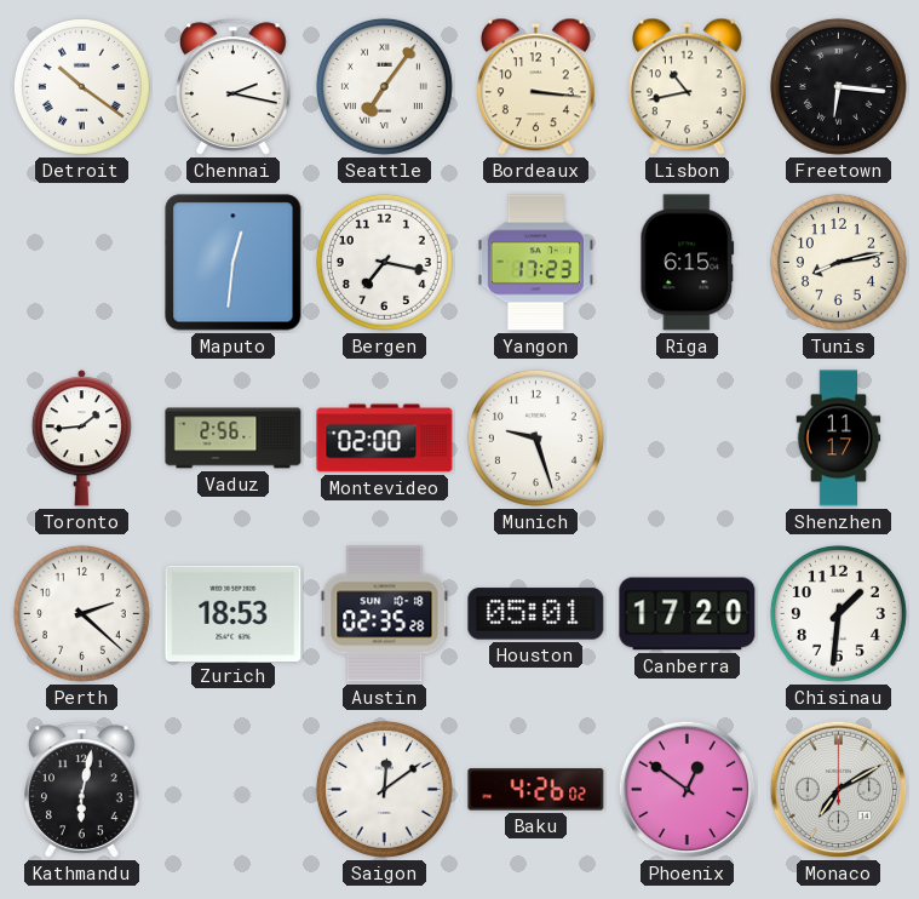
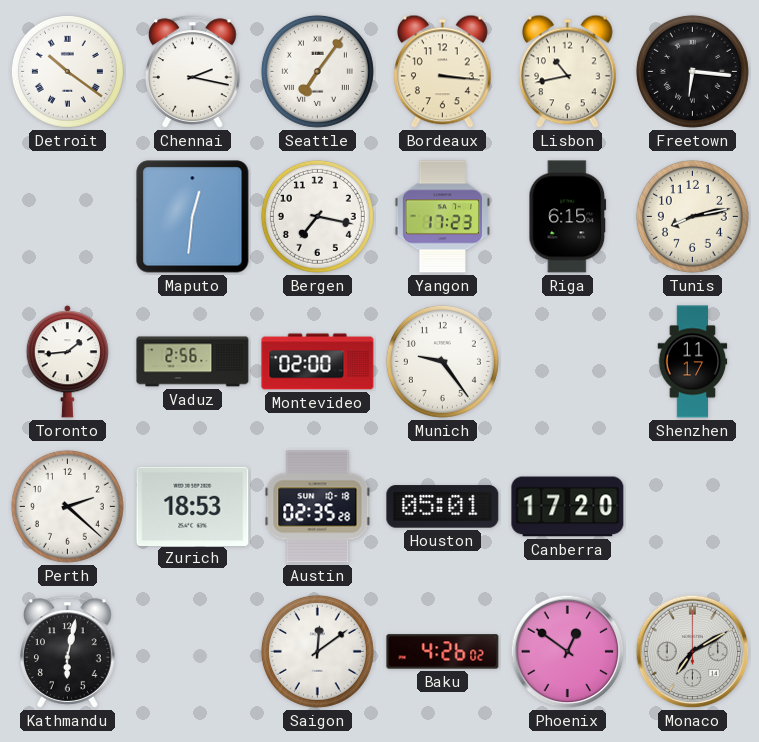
Munich: 9:27 -> 9:24 (442, 361)
Chisinau: 1:31 -> none (838, 613)
